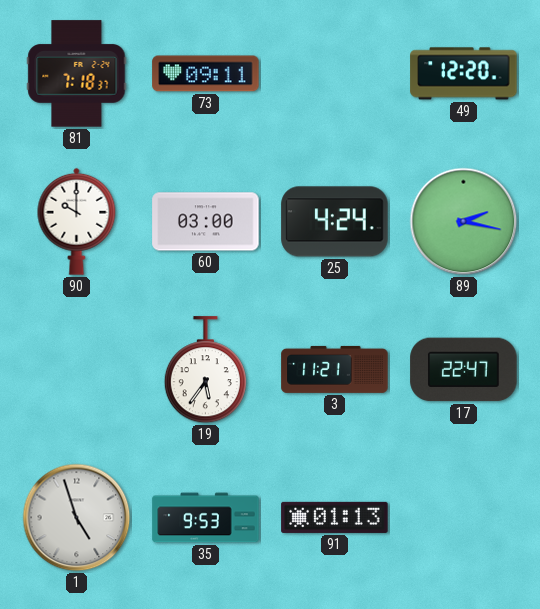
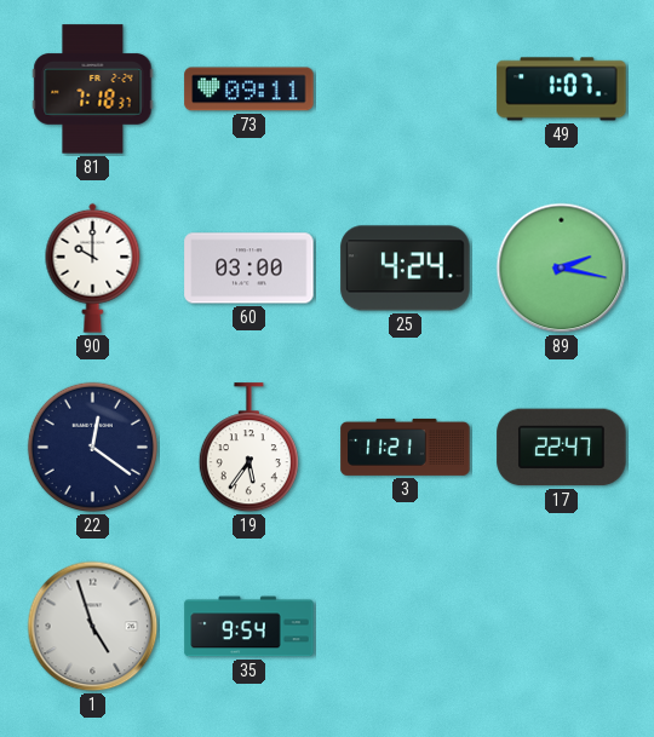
49: 12:20 -> 1:07 (562, 90)
22: none -> 12:21 (92, 447)
35: 9:53 -> 9:54 (249, 627)
91: 01:13 -> none (335, 517)
